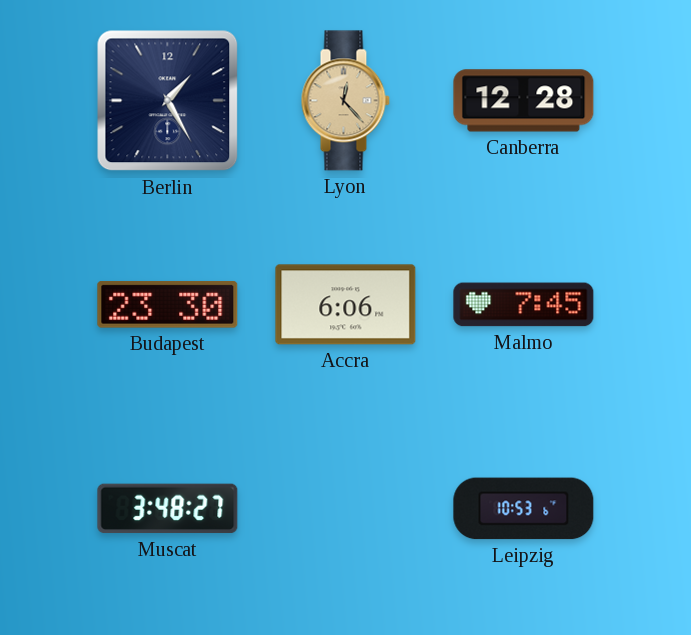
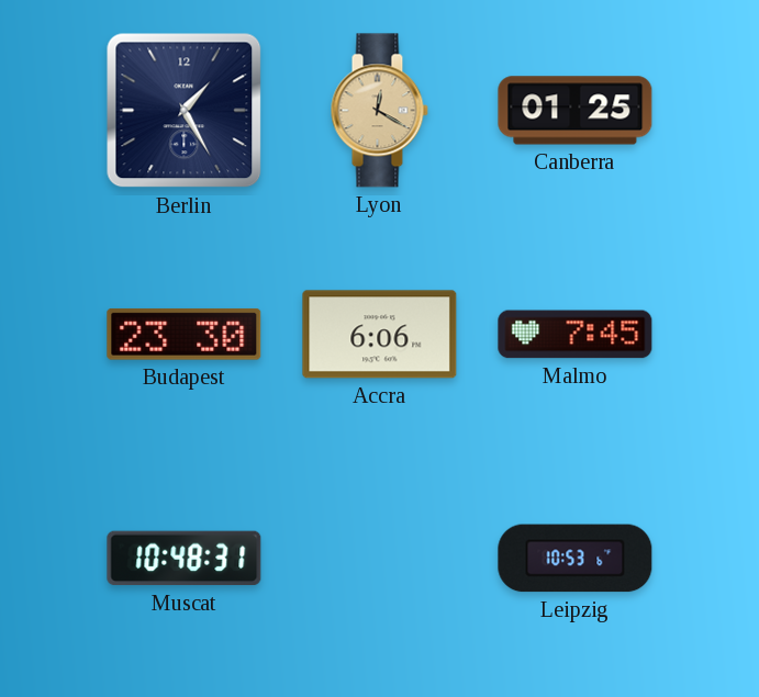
Lyon: 12:23 -> 12:20 (379, 111)
Canberra: 12:28 -> 01:25 (576, 111)
Muscat: 3:48 -> 10:48 (185, 559)
